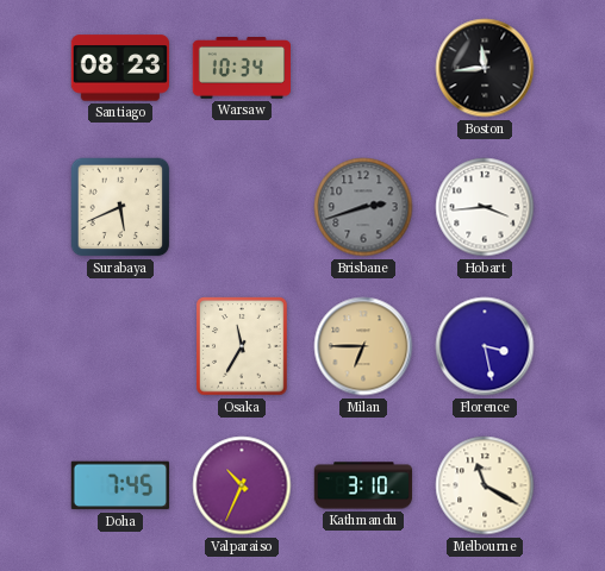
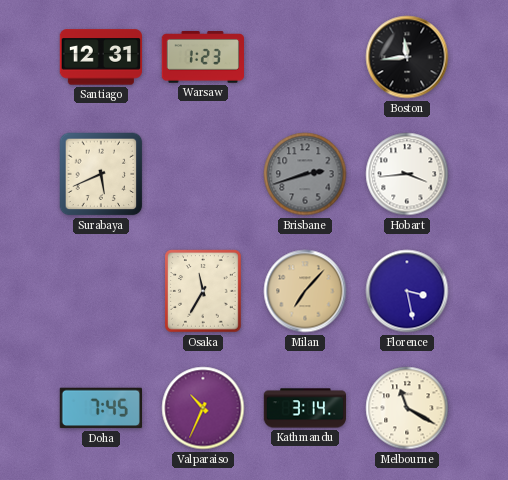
Santiago: 08:23 -> 12:31 (100, 57)
Warsaw: 10:34 -> 1:23 (202, 57)
Milan: 6:45 -> 7:07 (305, 291)
Kathmandu: 3:10 -> 3:14 (305, 408)
